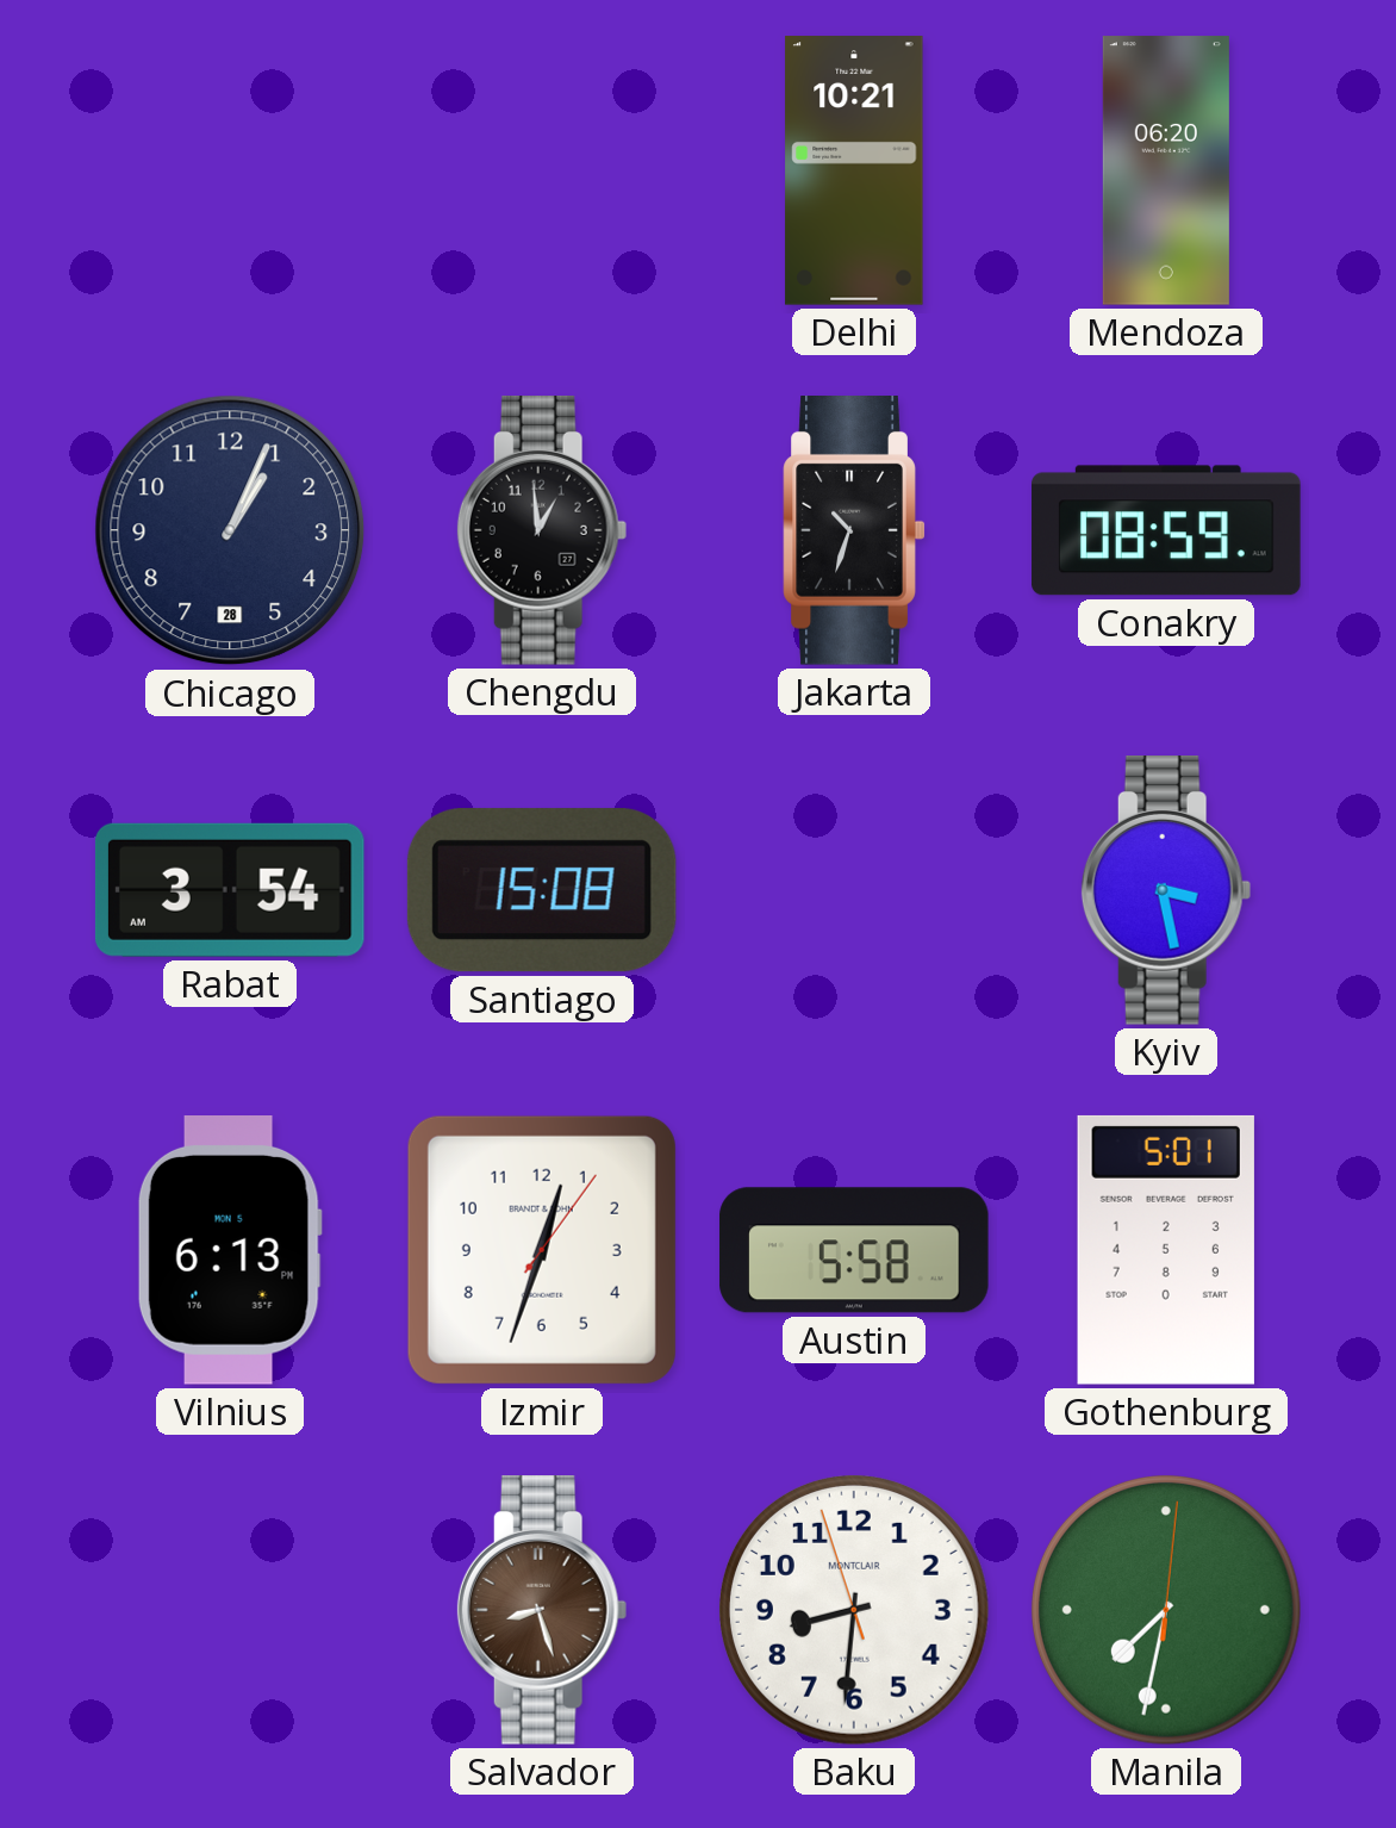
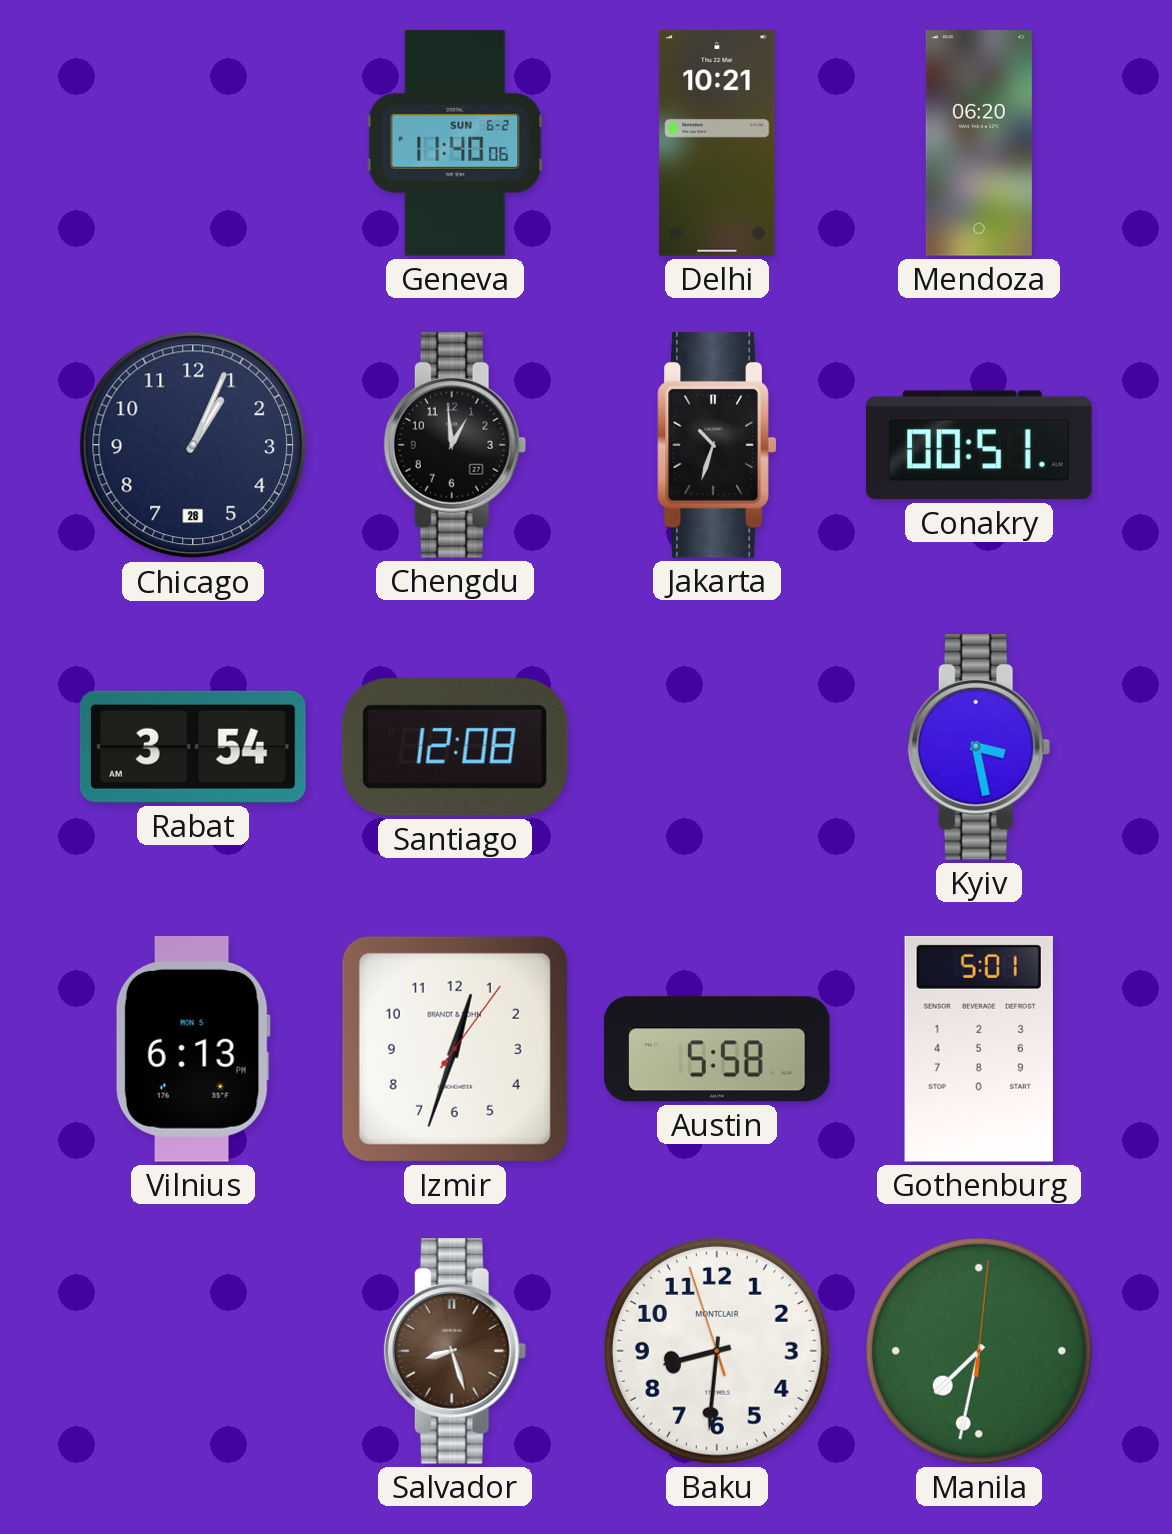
Geneva: none -> 11:40 (455, 143)
Conakry: 08:59 -> 00:51 (979, 445)
Santiago: 15:08 -> 12:08 (455, 747)
